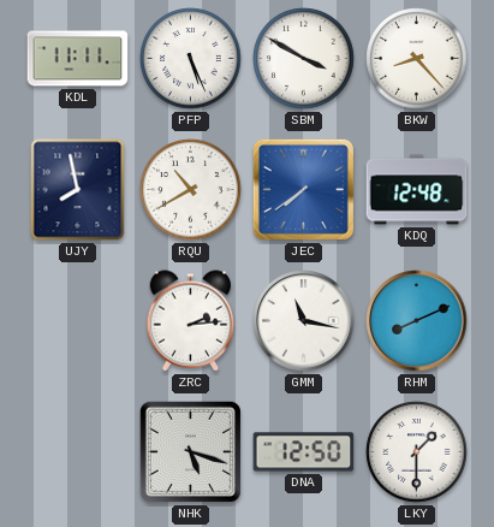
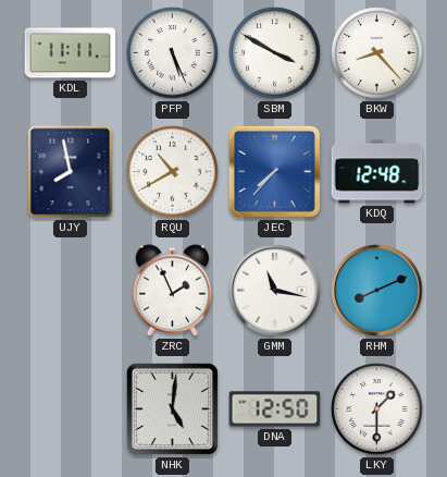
JEC: 7:39 -> 7:37 (274, 171)
ZRC: 2:14 -> 1:56 (172, 291)
NHK: 5:18 -> 5:01 (172, 408)
